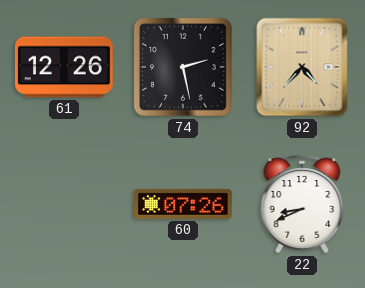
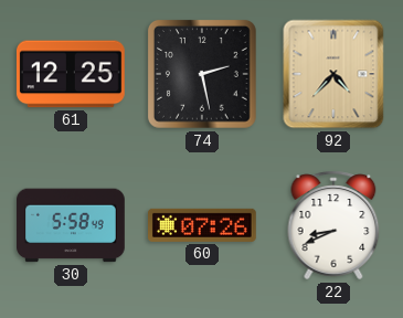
61: 12:26 -> 12:25 (71, 74)
30: none -> 5:58 (72, 225)
